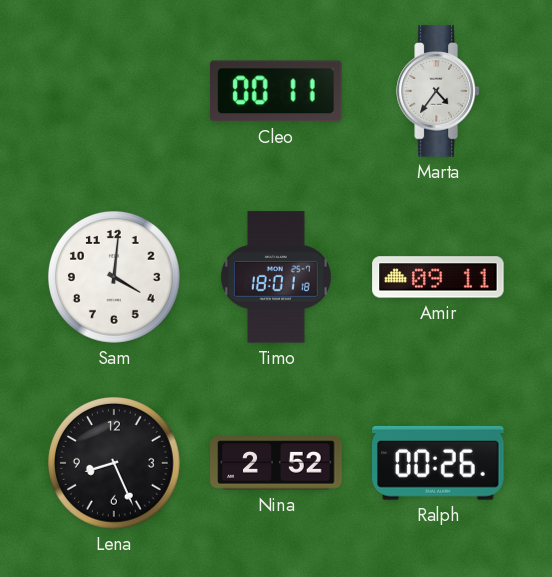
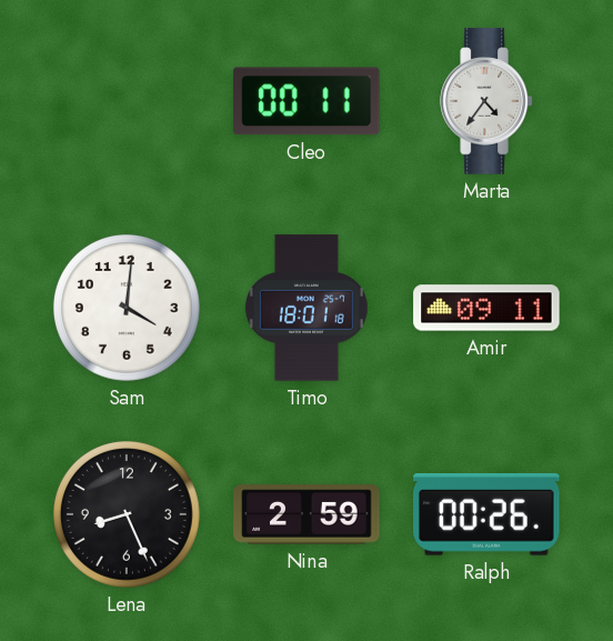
Nina: 2:52 -> 2:59 (306, 514)
